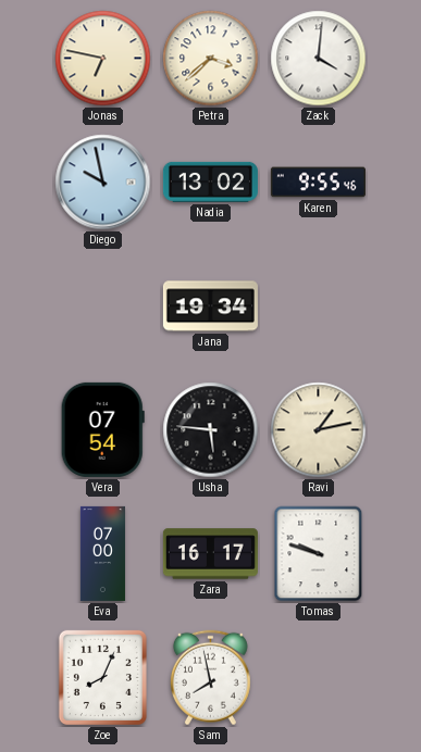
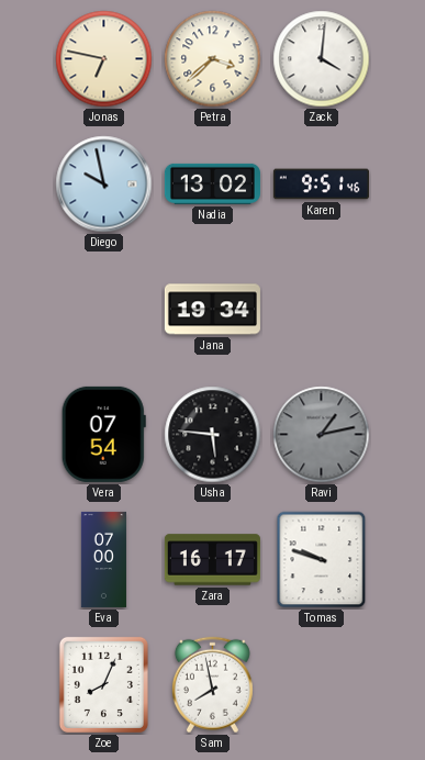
Karen: 9:55 -> 9:51 (321, 185)
Ravi dial: cream -> grey (322, 435)
